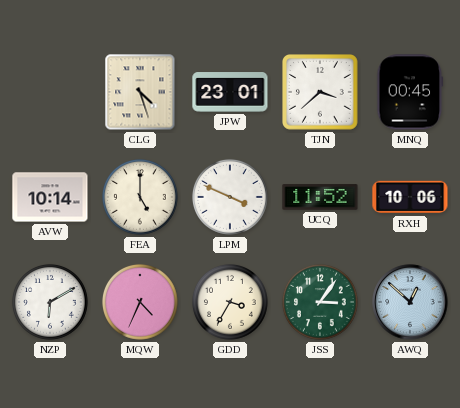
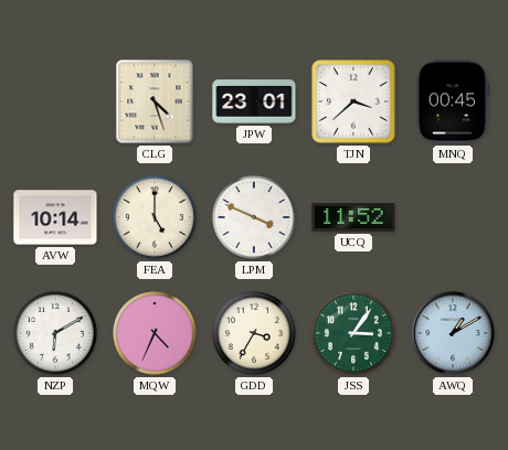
RXH: 10:06 -> none (410, 197)
AWQ: 12:52 -> 1:10 (453, 333)
